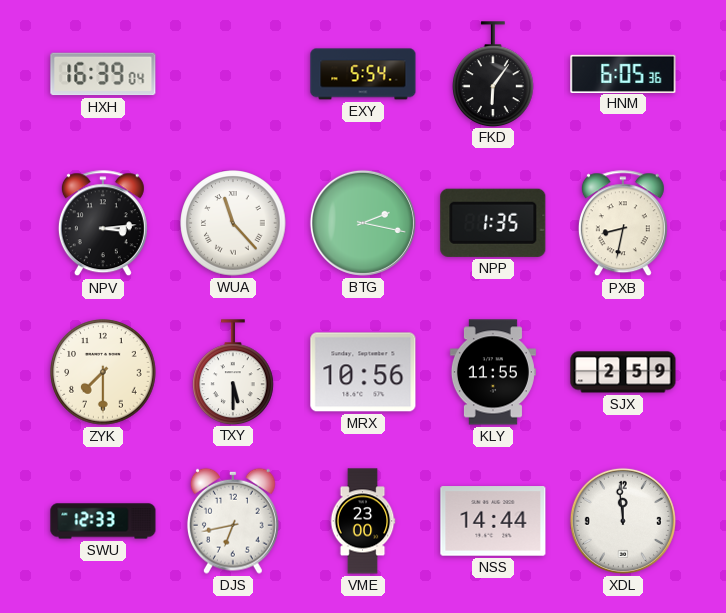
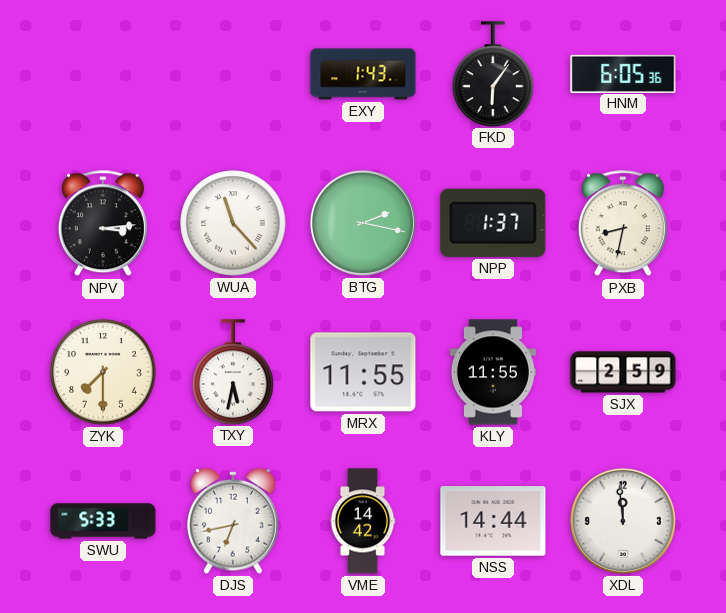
HXH: 16:39 -> none (103, 74)
EXY: 5:54 -> 1:43 (363, 74)
NPP: 1:35 -> 1:37 (493, 223)
TXY: 5:30 -> 5:32 (234, 372)
MRX: 10:56 -> 11:55 (363, 372)
SWU: 12:33 -> 5:33 (103, 521)
VME: 23:00 -> 14:42 (363, 521)
